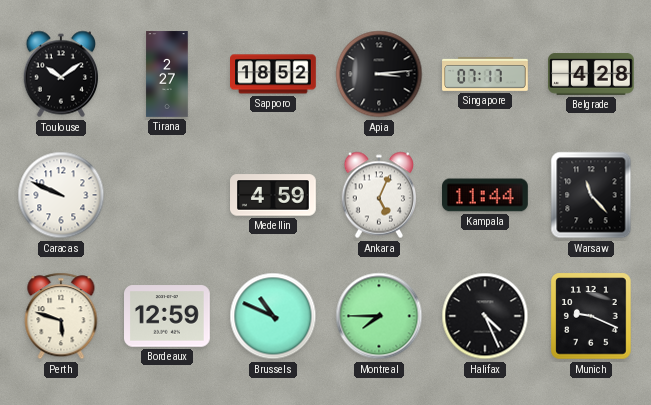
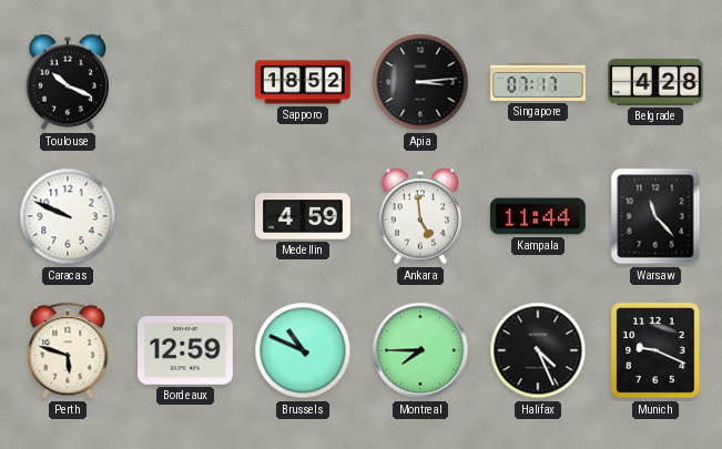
Toulouse: 10:09 -> 10:19 (67, 82)
Tirana: 2:27 -> none (167, 74)
Ankara: 5:04 -> 4:59 (419, 216)
